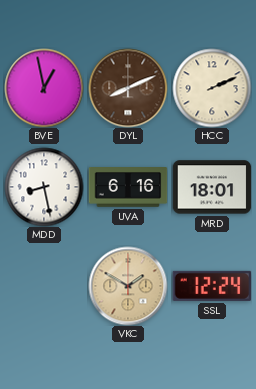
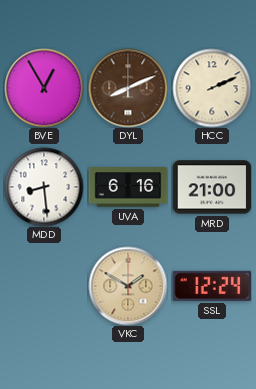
BVE: 12:58 -> 12:55 (44, 88)
MDD: 8:28 -> 8:29 (44, 187)
MRD: 18:01 -> 21:00 (212, 187)
